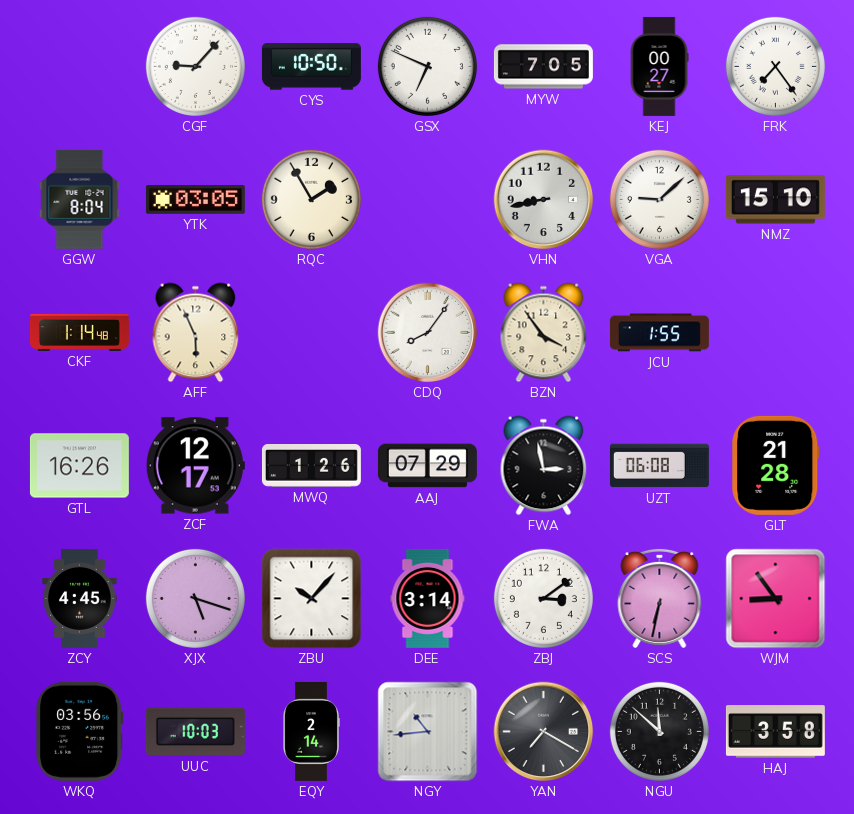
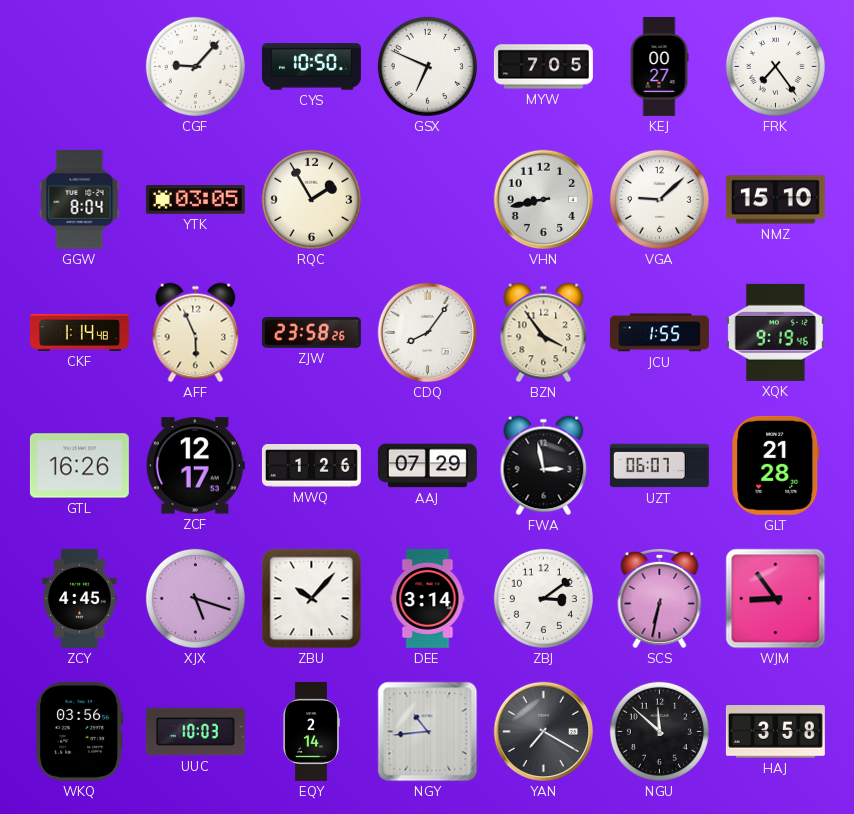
ZJW: none -> 23:58 (311, 332)
XQK: none -> 9:19 (775, 332)
UZT: 06:08 -> 06:07 (659, 466)
